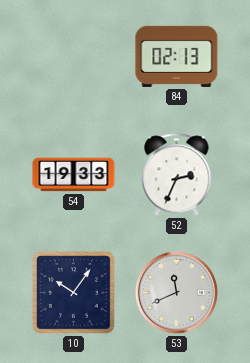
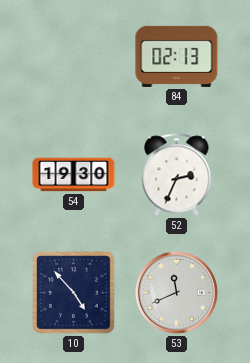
54: 19:33 -> 19:30 (74, 175)
10: 10:06 -> 4:53 (74, 293)
